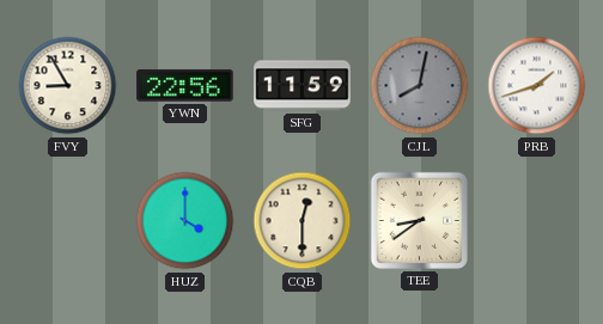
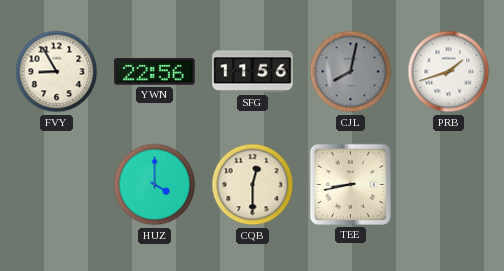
SFG: 11:59 -> 11:56 (253, 72)
TEE: 8:39 -> 8:43 (350, 184)
